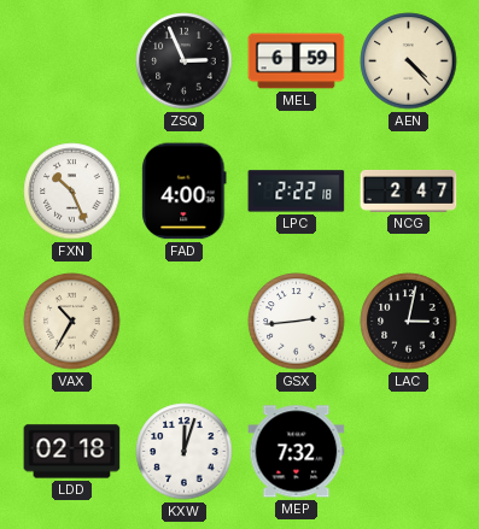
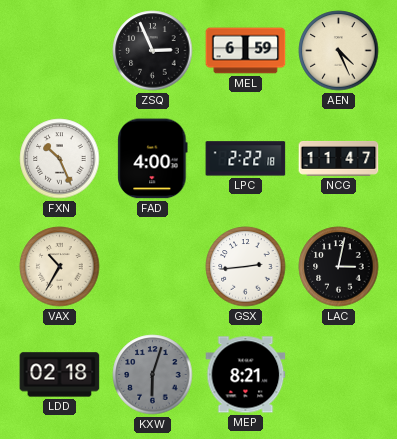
AEN: 4:23 -> 4:26 (339, 51)
NCG: 2:47 -> 11:47 (339, 158)
KXW: 12:03 -> 6:03 (153, 375)
KXW dial: white -> grey (153, 375)
MEP: 7:32 -> 8:21 (246, 375)
